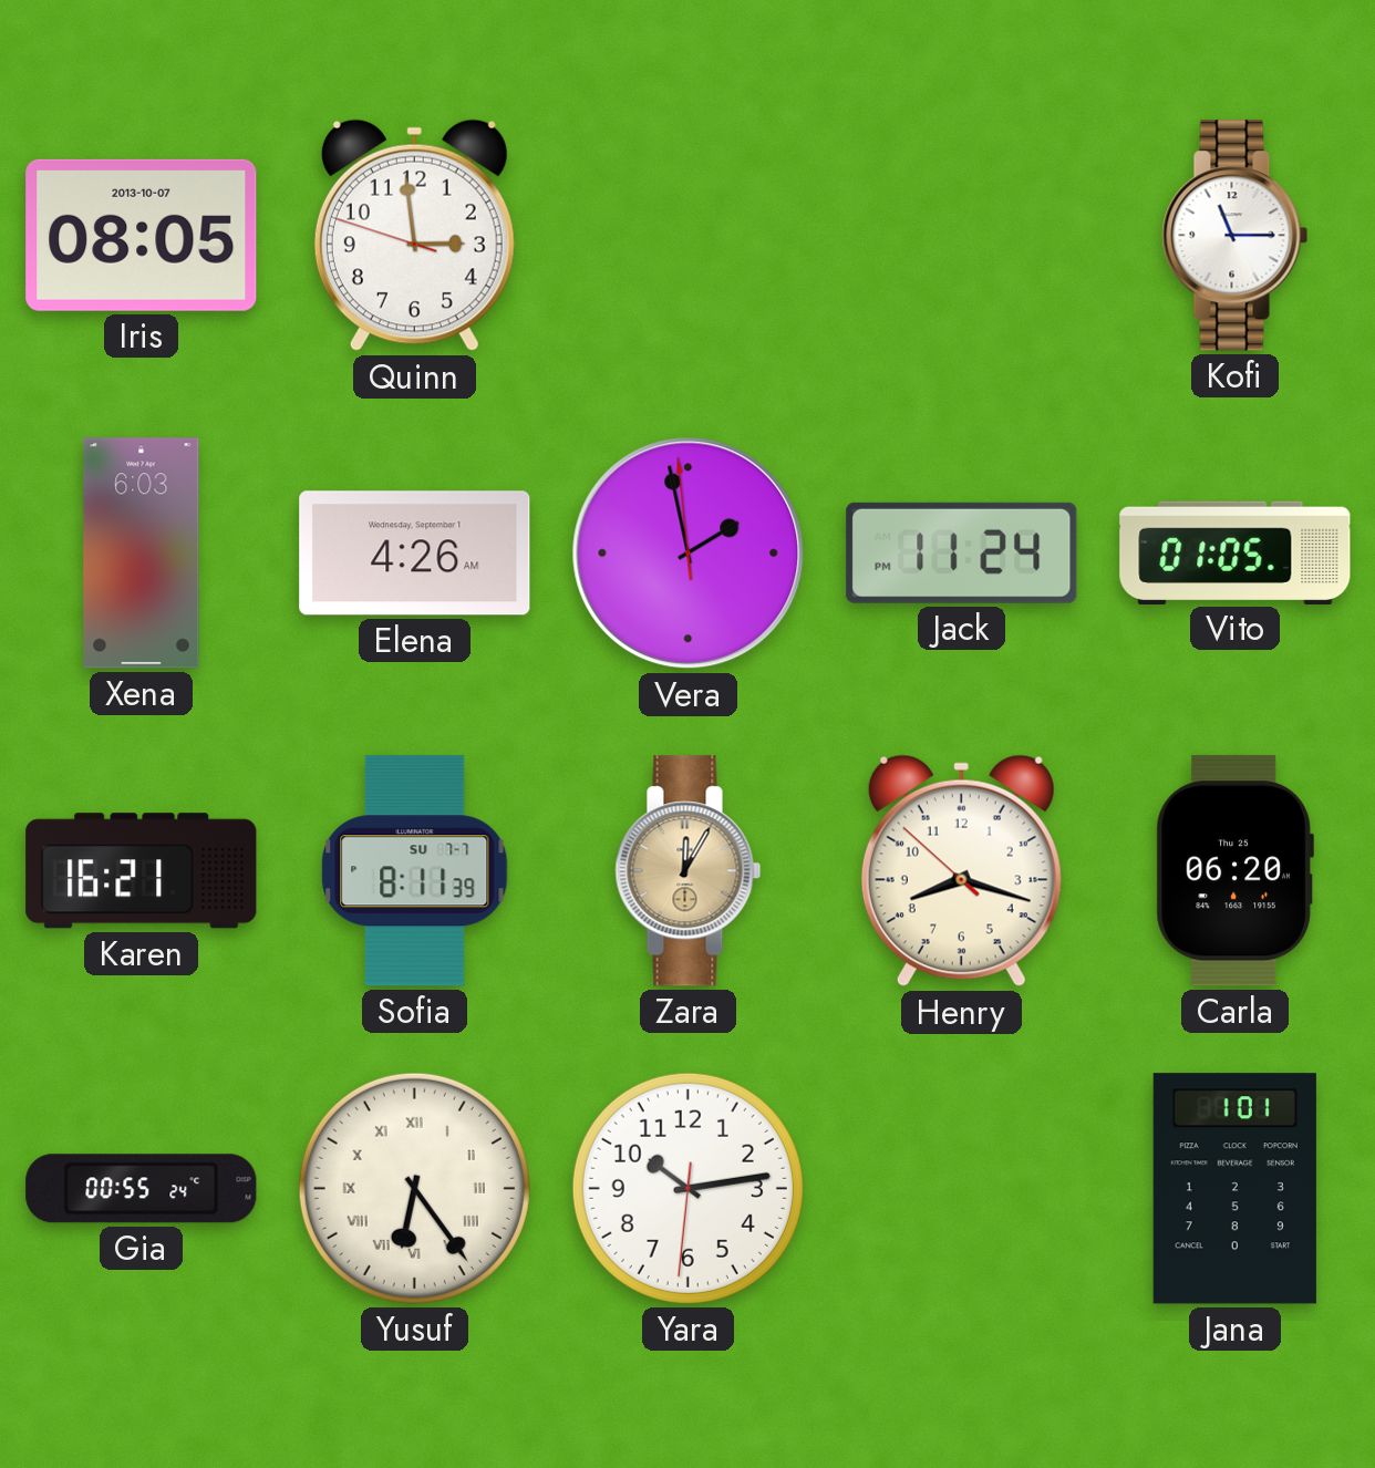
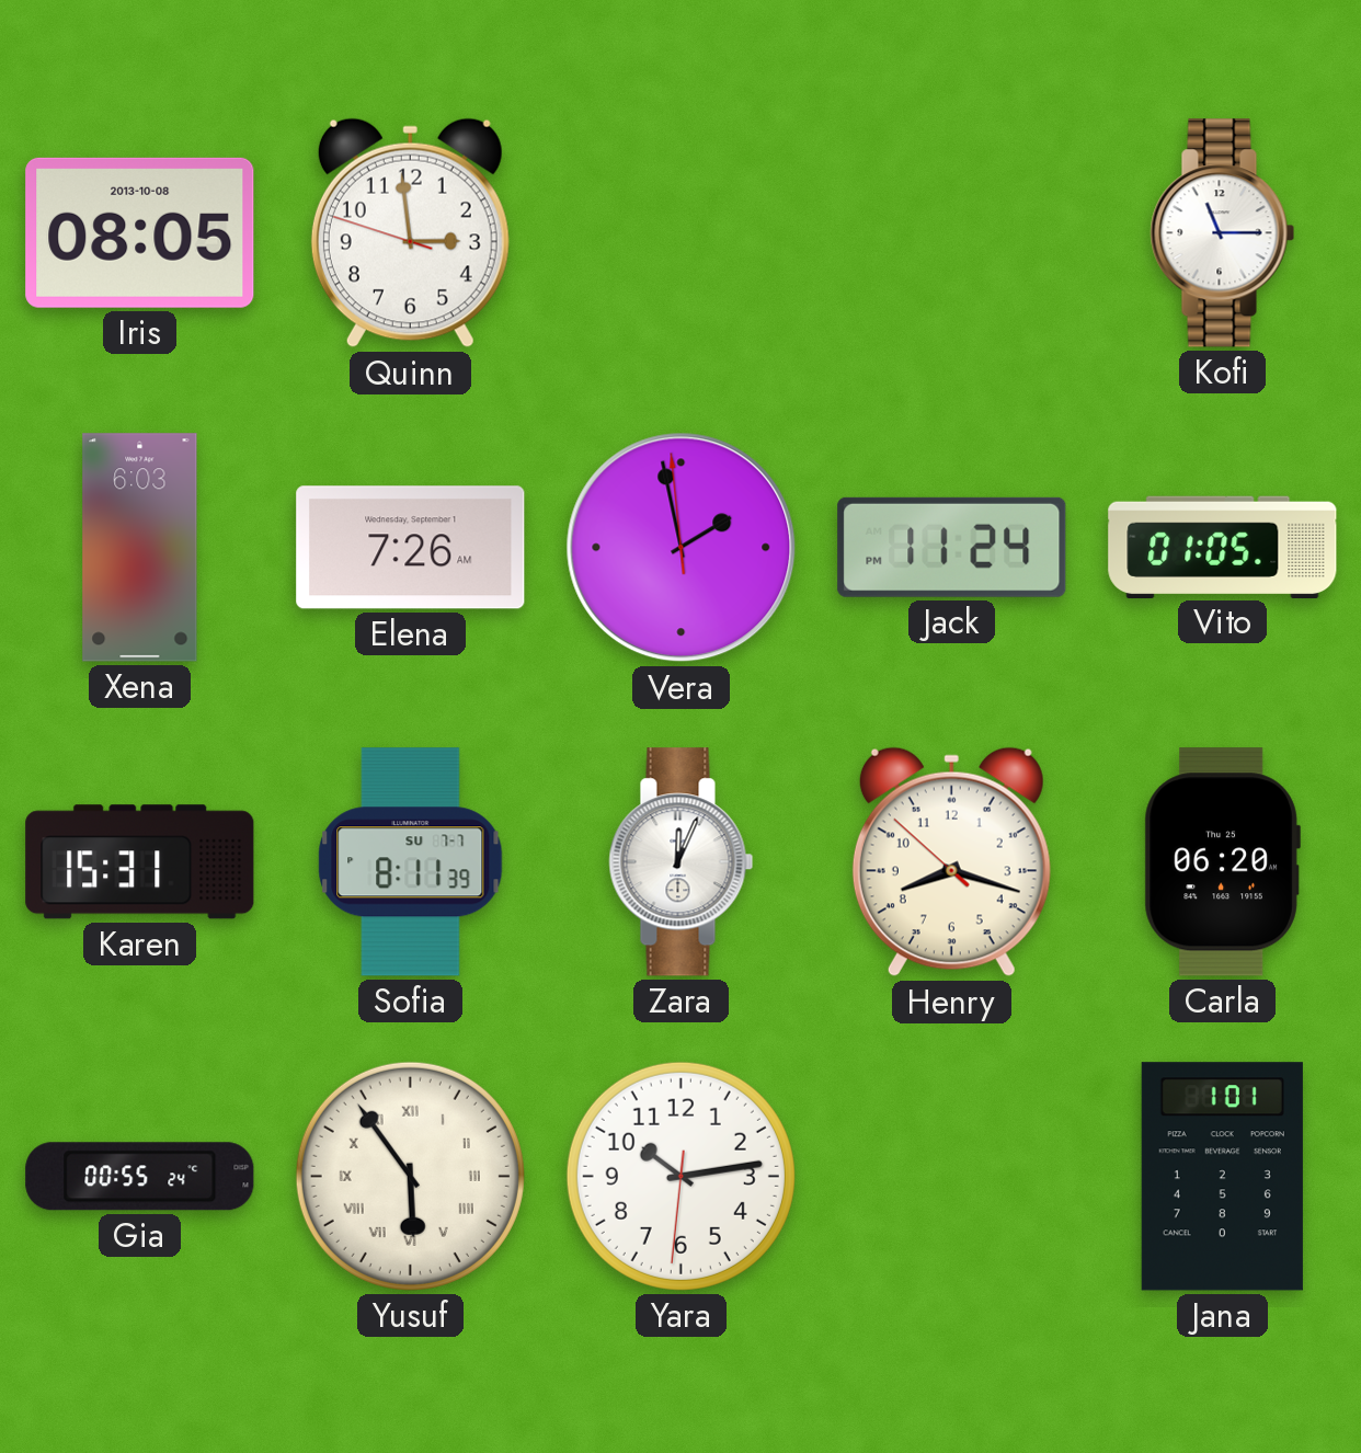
Iris date: 2013-10-07 -> 2013-10-08 (140, 232)
Elena: 4:26 -> 7:26 (411, 548)
Karen: 16:21 -> 15:31 (140, 862)
Zara: 12:05 -> 12:04 (682, 862)
Zara dial: champagne -> white (682, 862)
Yusuf: 6:24 -> 5:54 (410, 1176)
